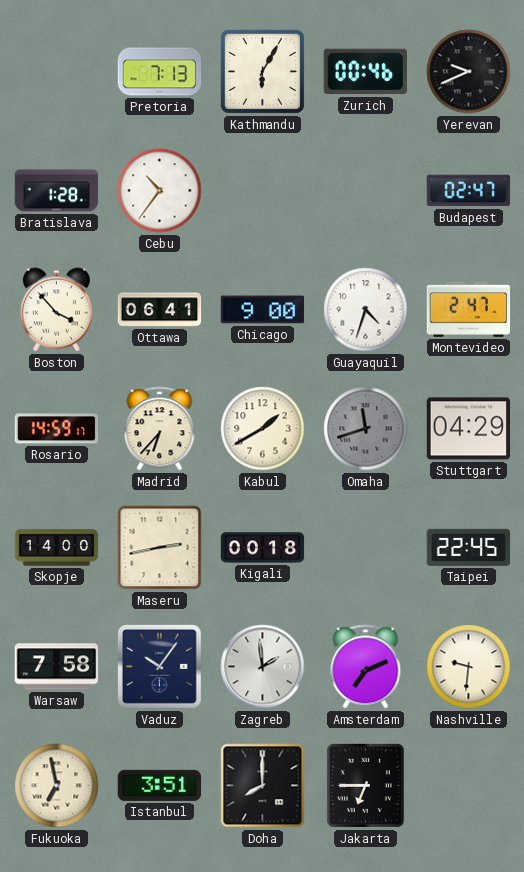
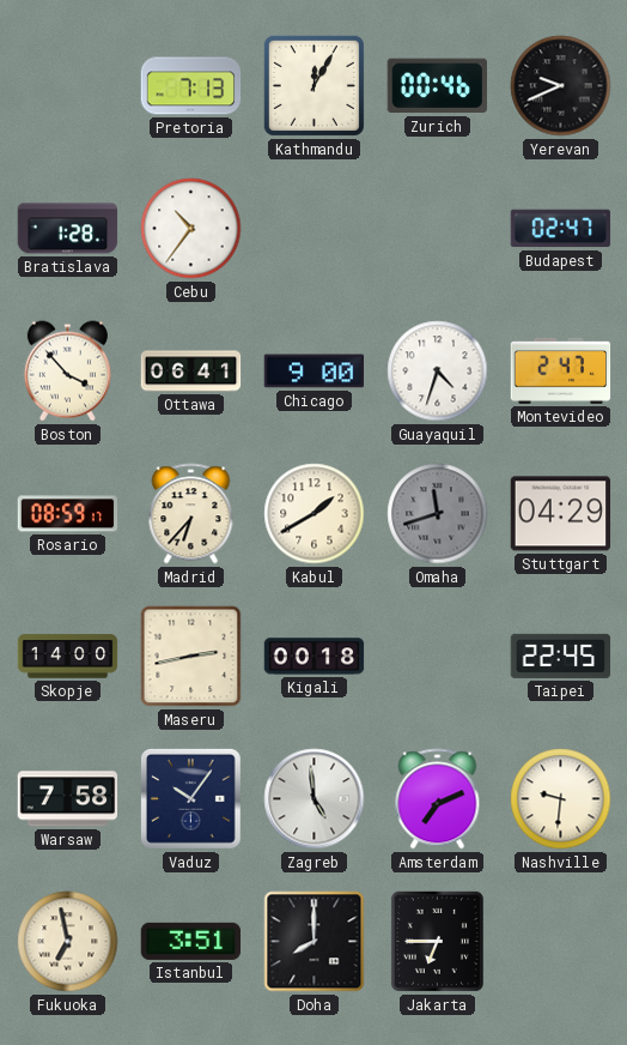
Kathmandu: 6:05 -> 12:05 (313, 85)
Rosario: 14:59 -> 08:59 (68, 514)
Zagreb: 1:59 -> 4:59 (315, 799)
